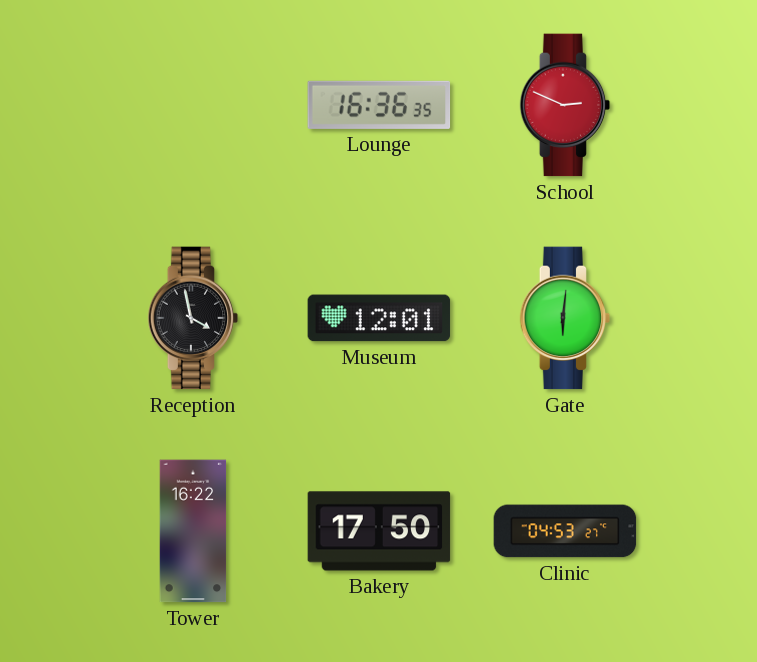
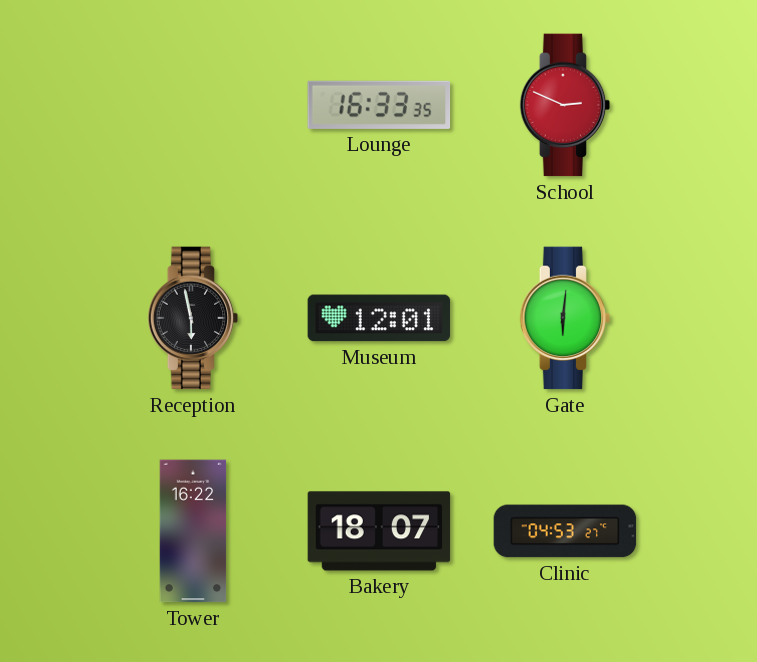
Lounge: 16:36 -> 16:33 (379, 105)
Reception: 3:58 -> 5:58 (193, 318)
Bakery: 17:50 -> 18:07 (379, 531)
